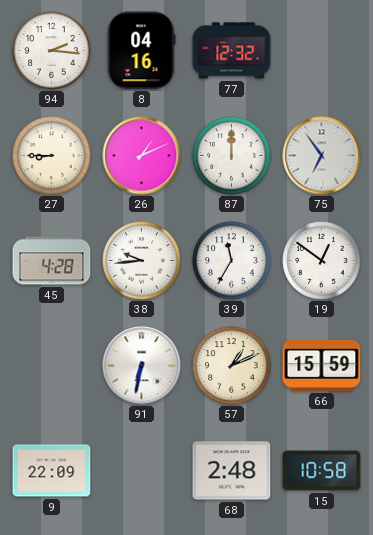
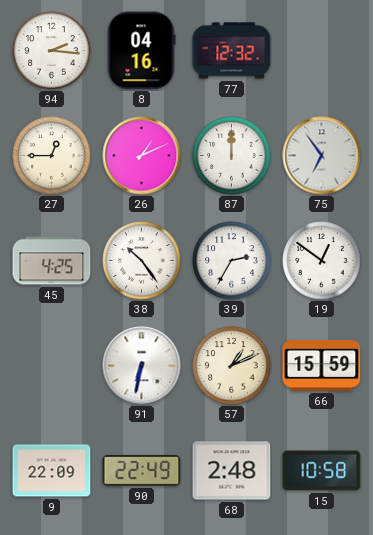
27: 8:45 -> 12:45 (52, 156)
45: 4:28 -> 4:25 (52, 261)
38: 9:44 -> 10:24 (142, 261)
39: 11:35 -> 2:35 (232, 261)
90: none -> 22:49 (142, 471)
